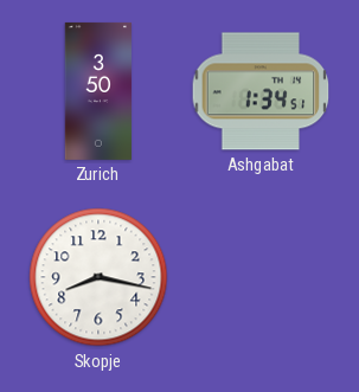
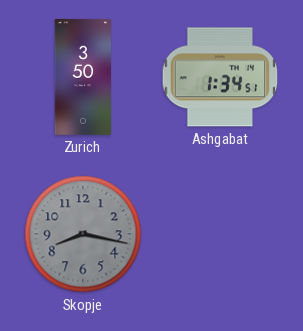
Skopje dial: white -> grey (83, 234)
